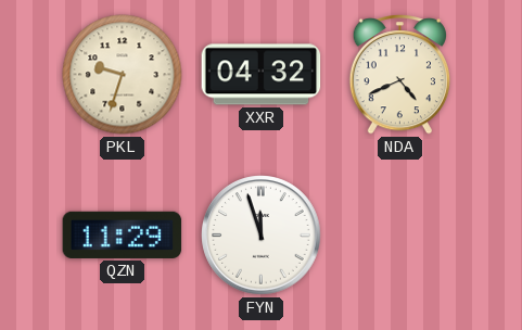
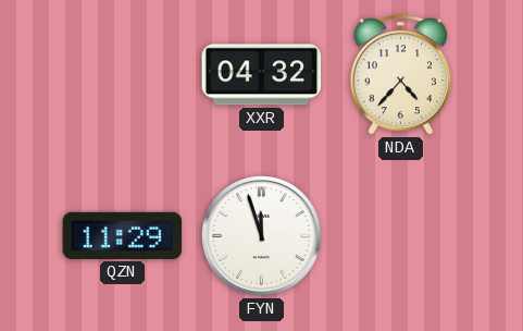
PKL: 9:33 -> none (123, 75)
NDA: 4:41 -> 4:37 (400, 75)
